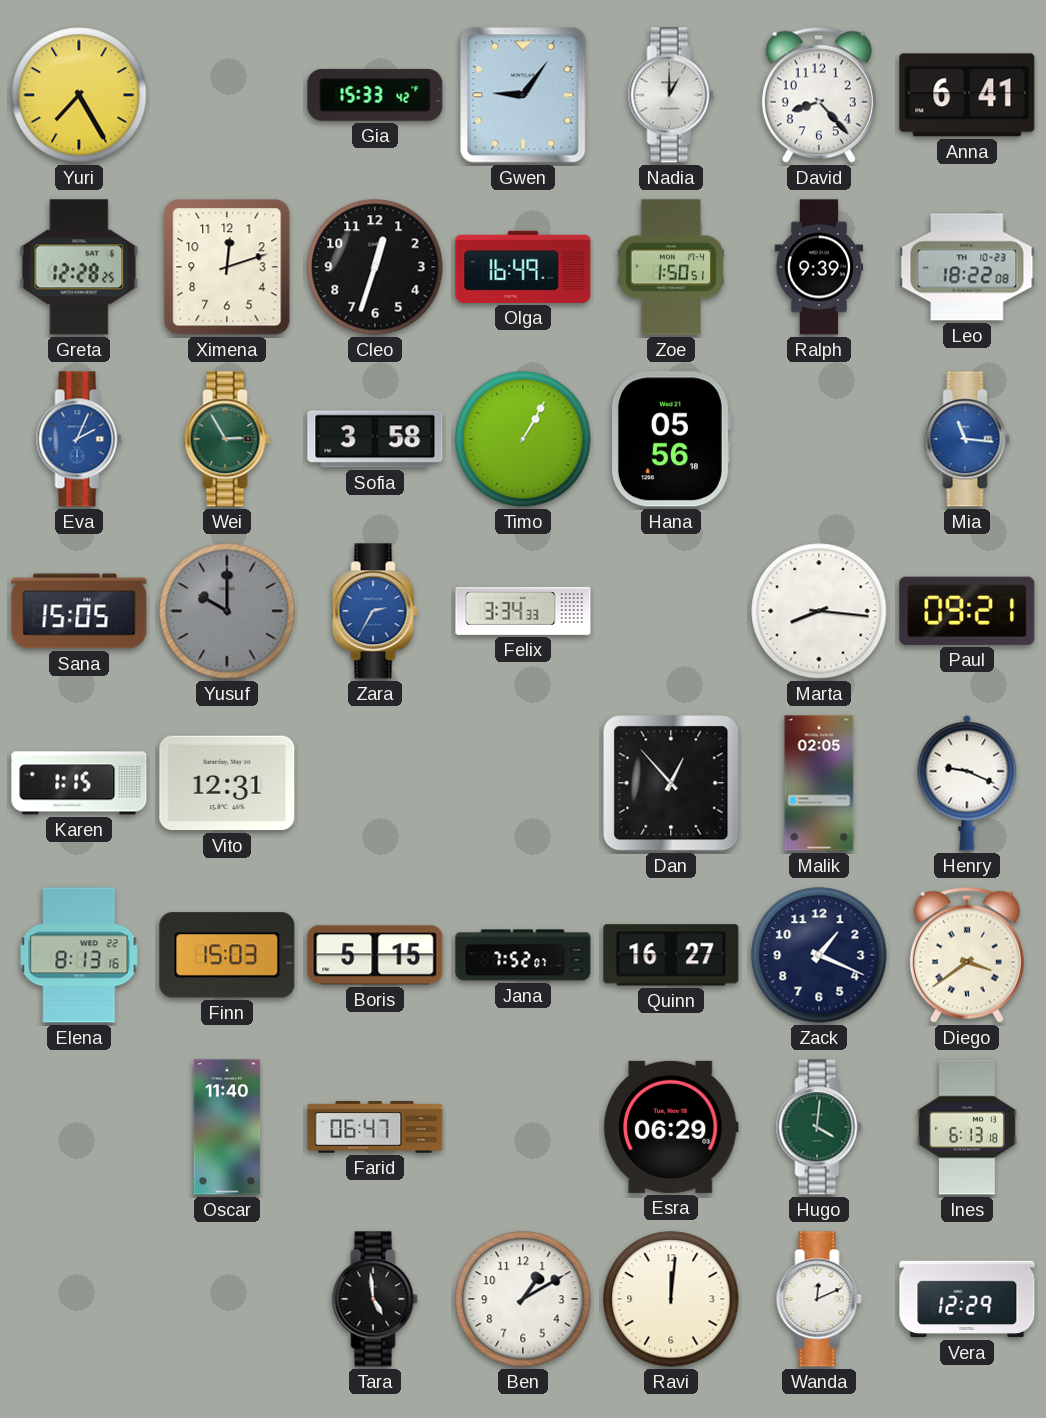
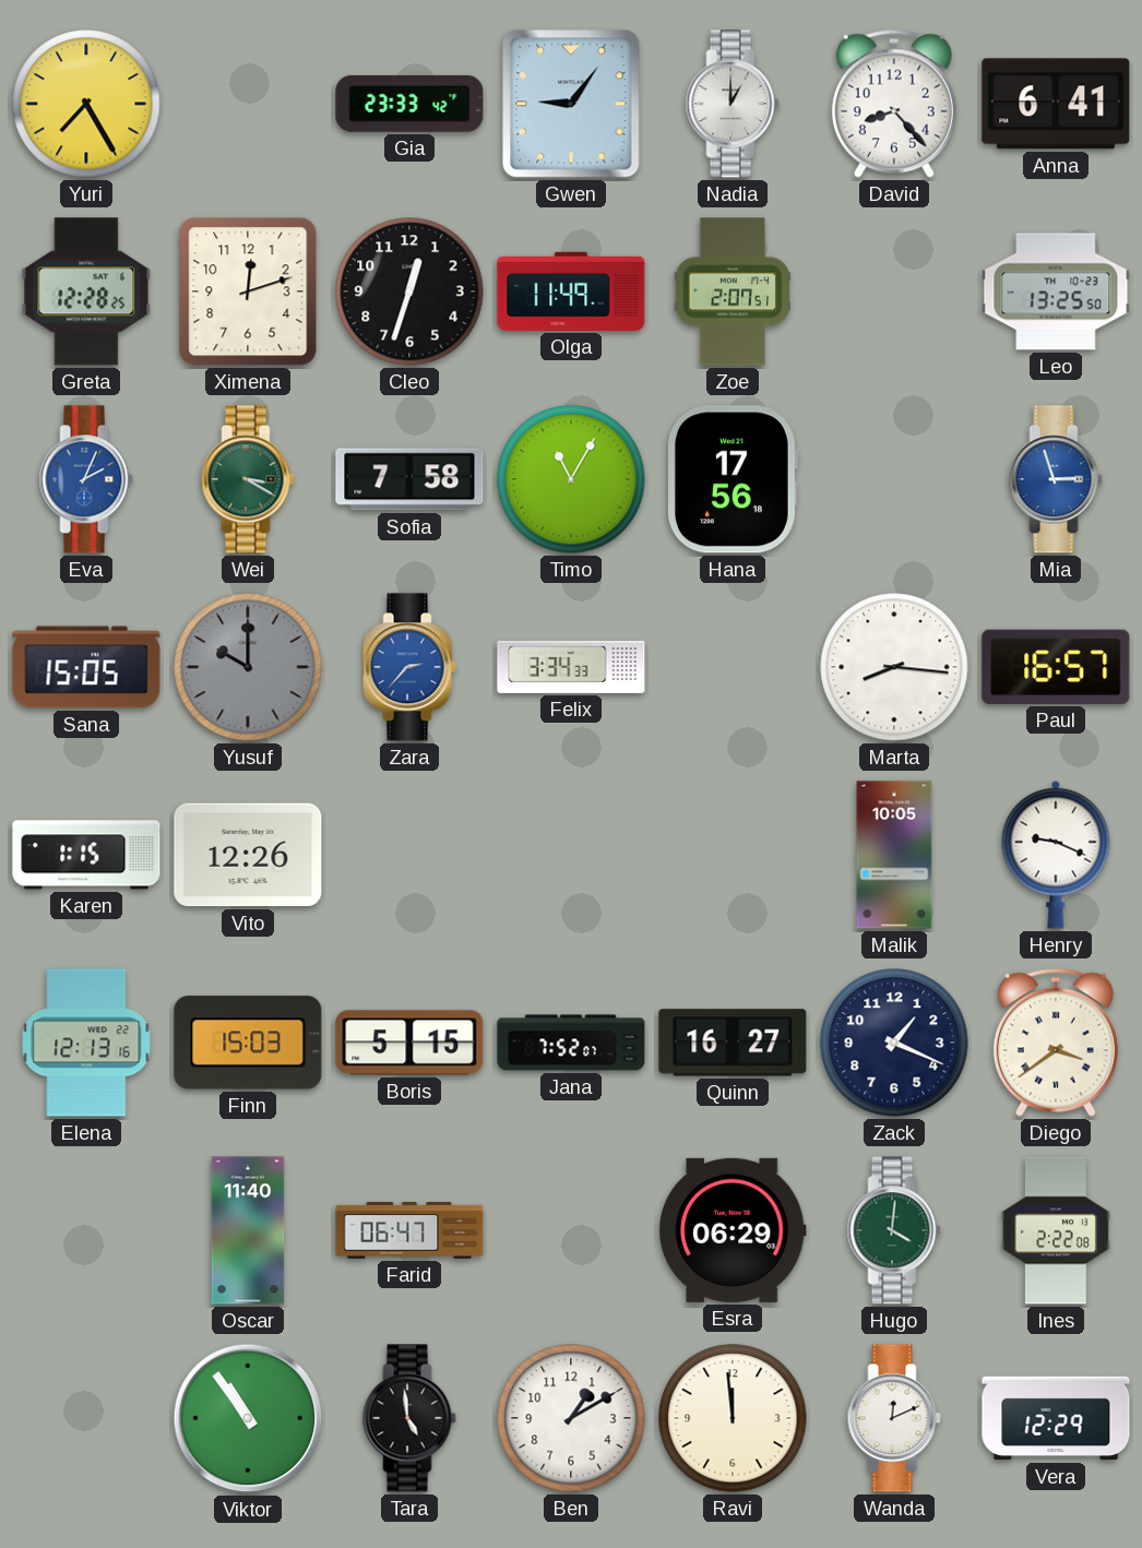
Gia: 15:33 -> 23:33 (409, 104)
Olga: 16:49 -> 11:49 (571, 291)
Zoe: 1:50 -> 2:07 (733, 291)
Ralph: 9:39 -> none (819, 267)
Leo: 18:22 -> 13:25 (1056, 291)
Wei: 2:55 -> 3:20 (248, 479)
Sofia: 3:58 -> 7:58 (409, 479)
Timo: 1:05 -> 11:05 (571, 479)
Hana: 05:56 -> 17:56 (731, 479)
Mia: 11:16 -> 2:57 (1056, 479)
Zara: 2:35 -> 2:37 (409, 667)
Paul: 09:21 -> 16:57 (1056, 667)
Vito: 12:31 -> 12:26 (248, 855)
Dan: 12:53 -> none (671, 783)
Malik: 02:05 -> 10:05 (894, 855)
Elena: 8:13 -> 12:13 (86, 1043)
Ines: 6:13 -> 2:22 (1056, 1230)
Viktor: none -> 10:54 (248, 1418)
Ravi: 12:01 -> 11:59 (733, 1418)
